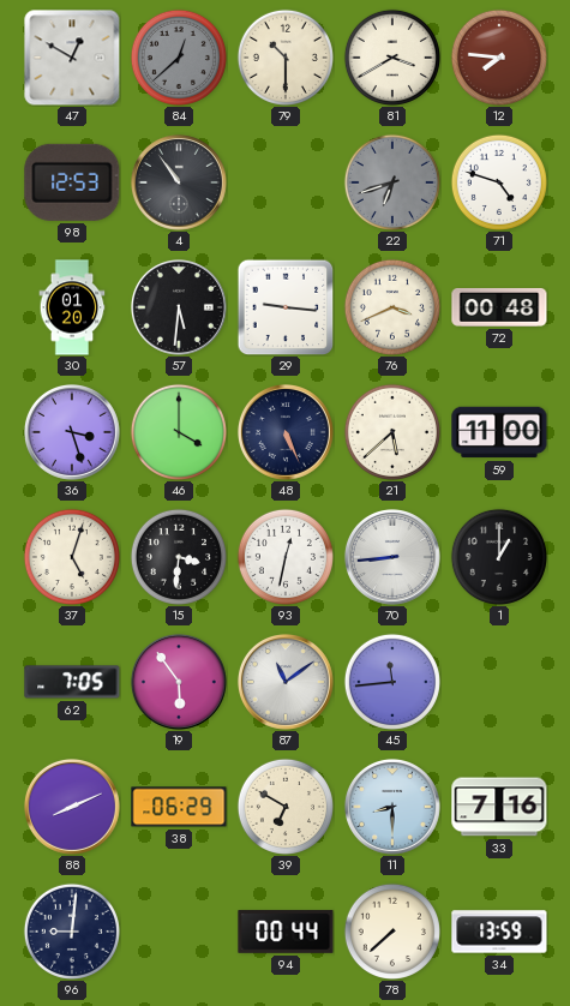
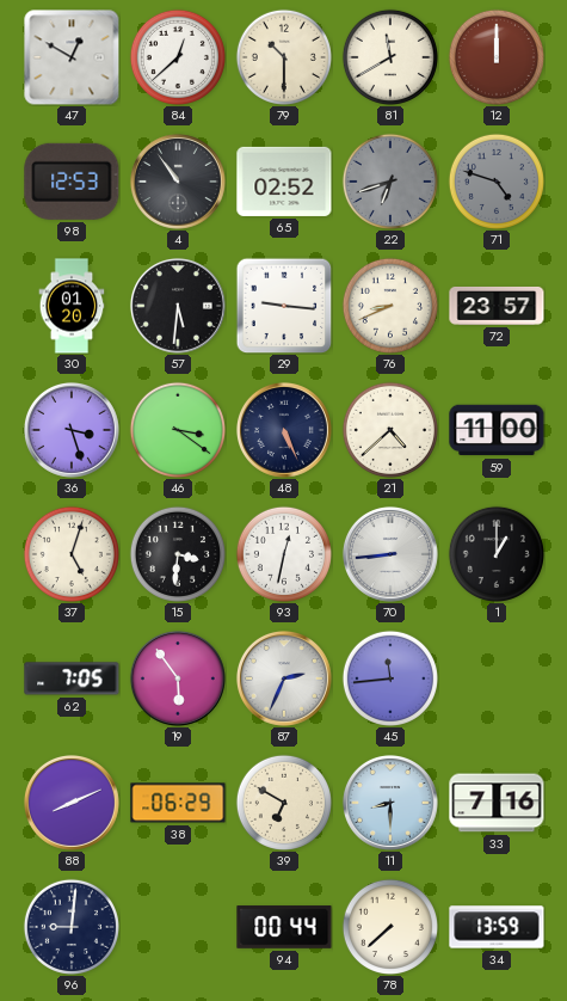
84 dial: grey -> white (178, 57)
81: 3:40 -> 11:40 (390, 57)
12: 7:46 -> 12:00 (497, 57)
65: none -> 02:52 (284, 182)
71 dial: white -> grey (497, 182)
76: 3:41 -> 8:41 (390, 306)
72: 00:48 -> 23:57 (497, 306)
46: 4:00 -> 3:21 (178, 430)
21: 5:38 -> 4:38 (390, 430)
87: 11:09 -> 2:34 (284, 678)
